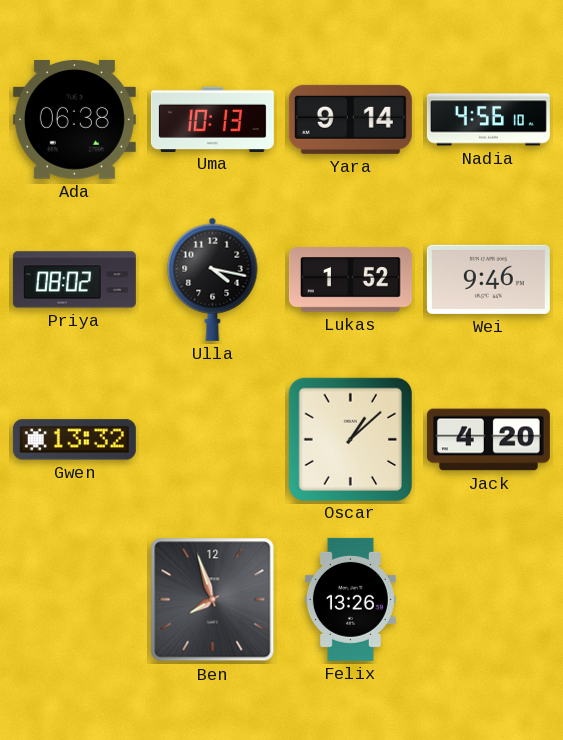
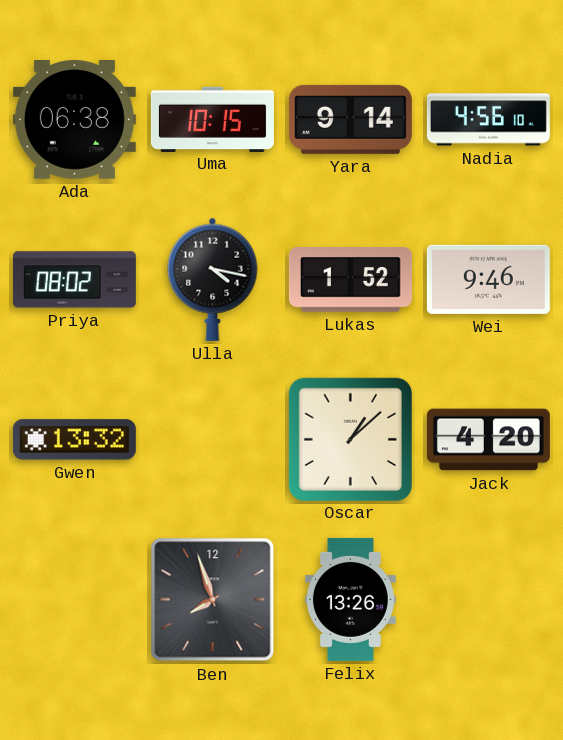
Uma: 10:13 -> 10:15 (212, 119)
